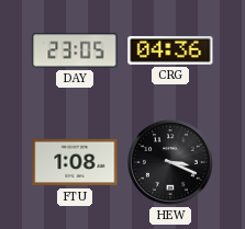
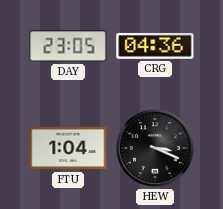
FTU: 1:08 -> 1:04 (68, 148)
